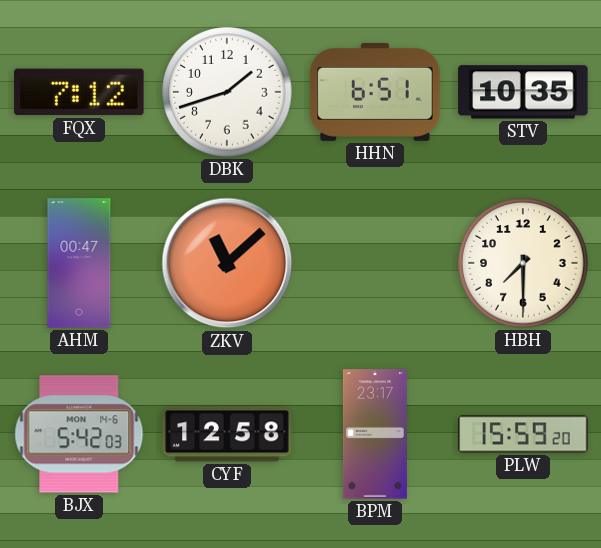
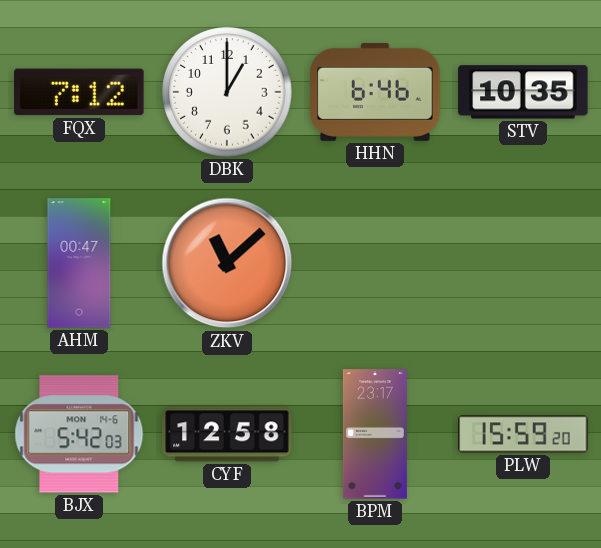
DBK: 1:42 -> 1:00 (227, 92)
HHN: 6:51 -> 6:46 (375, 92)
HBH: 7:30 -> none (523, 263)
